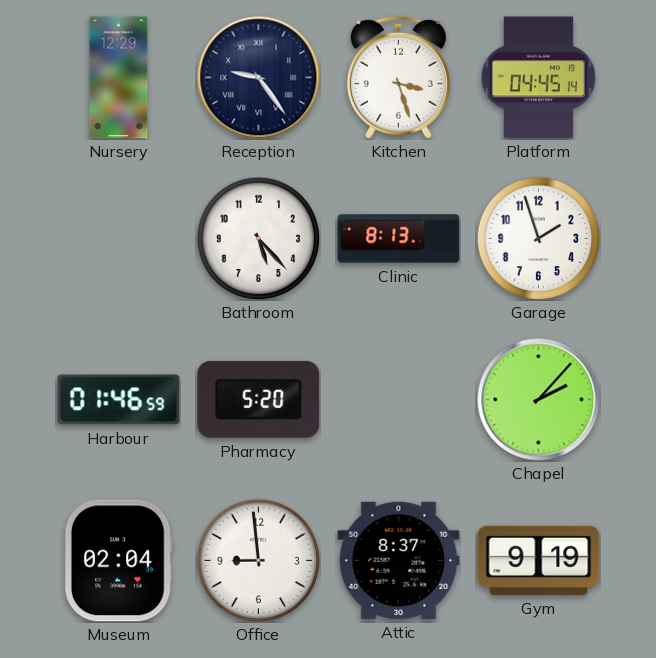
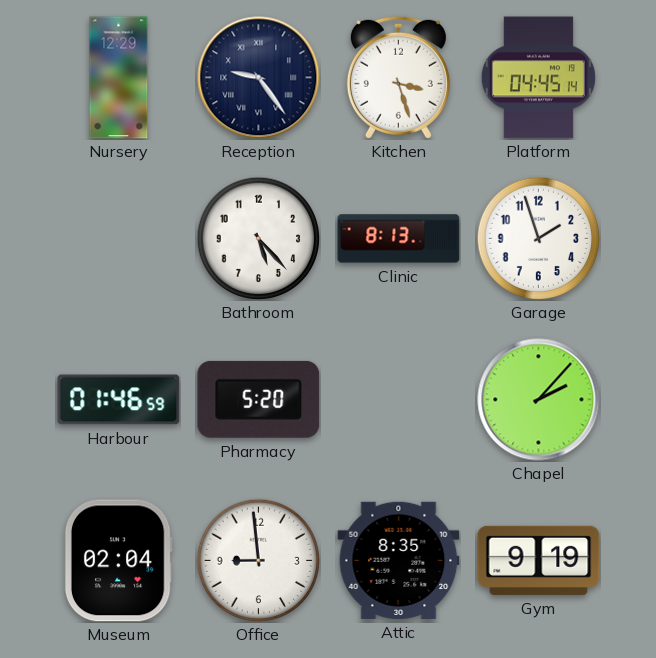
Attic: 8:37 -> 8:35 (399, 560)
